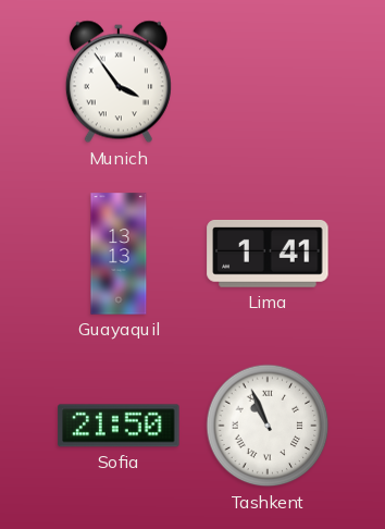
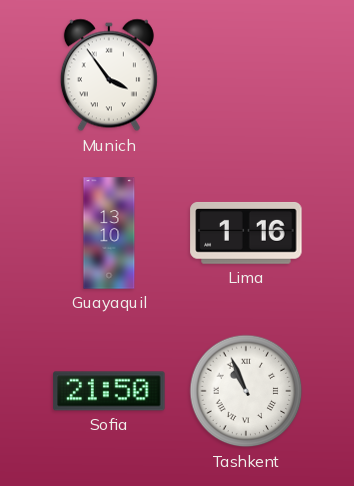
Guayaquil: 13:13 -> 13:10 (109, 233)
Lima: 1:41 -> 1:16 (246, 233)
